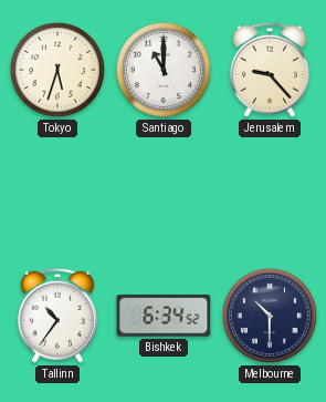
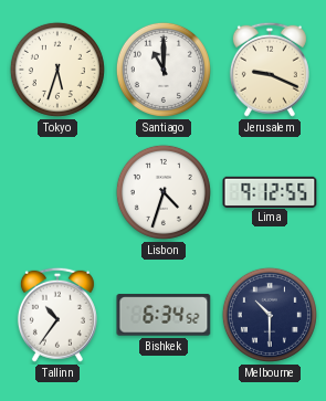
Jerusalem: 9:23 -> 9:19 (270, 70)
Lisbon: none -> 4:33 (164, 192)
Lima: none -> 9:12 (270, 191)
